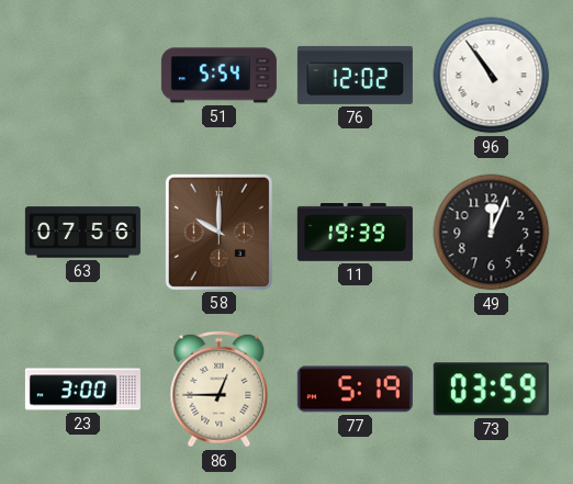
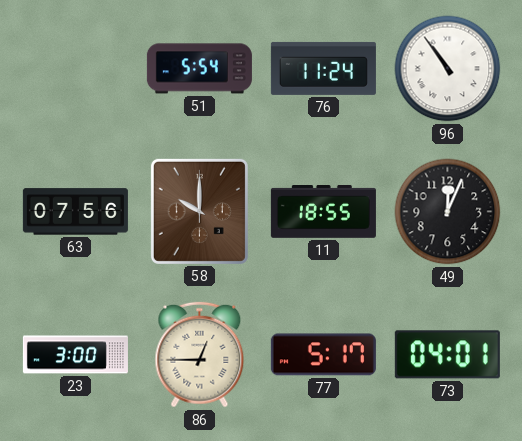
76: 12:02 -> 11:24 (323, 68)
11: 19:39 -> 18:55 (323, 212)
77: 5:19 -> 5:17 (323, 355)
73: 03:59 -> 04:01 (447, 355)
